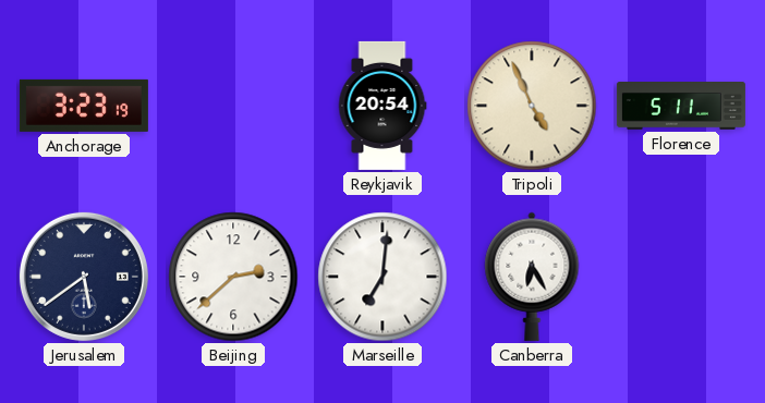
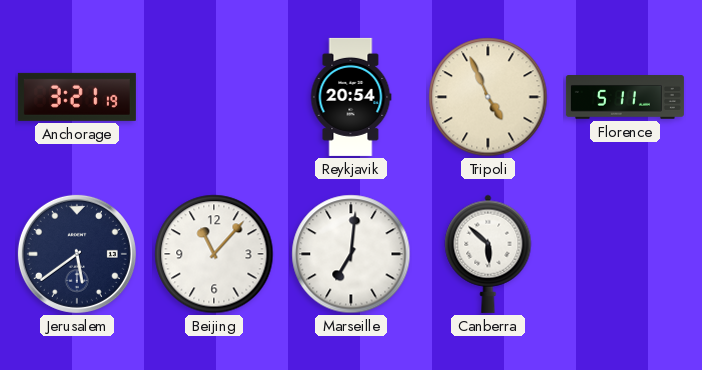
Anchorage: 3:23 -> 3:21 (77, 97)
Beijing: 2:38 -> 11:07 (214, 254)
Canberra: 6:25 -> 5:52 (488, 254)
